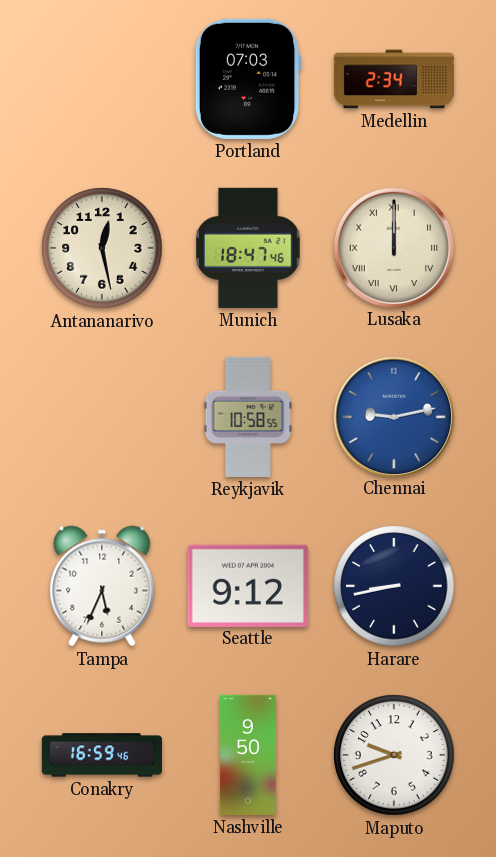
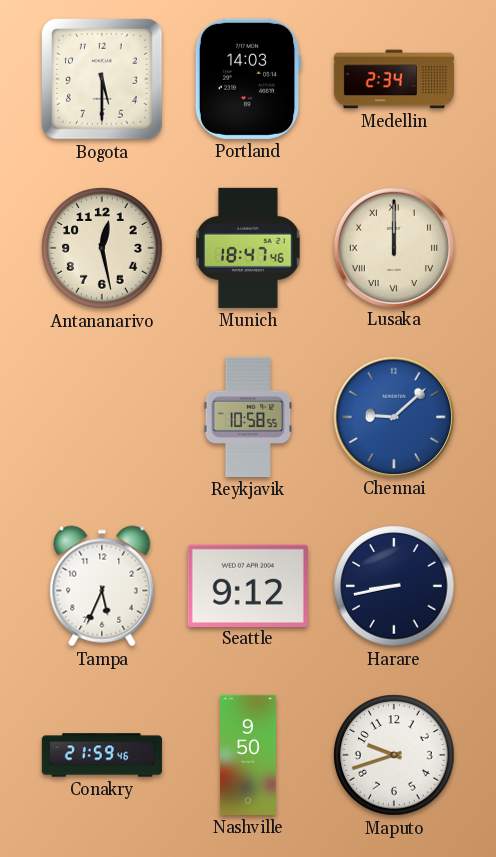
Bogota: none -> 5:30 (102, 79)
Portland: 07:03 -> 14:03 (248, 79)
Chennai: 9:13 -> 9:08 (393, 416)
Conakry: 16:59 -> 21:59 (102, 755)
